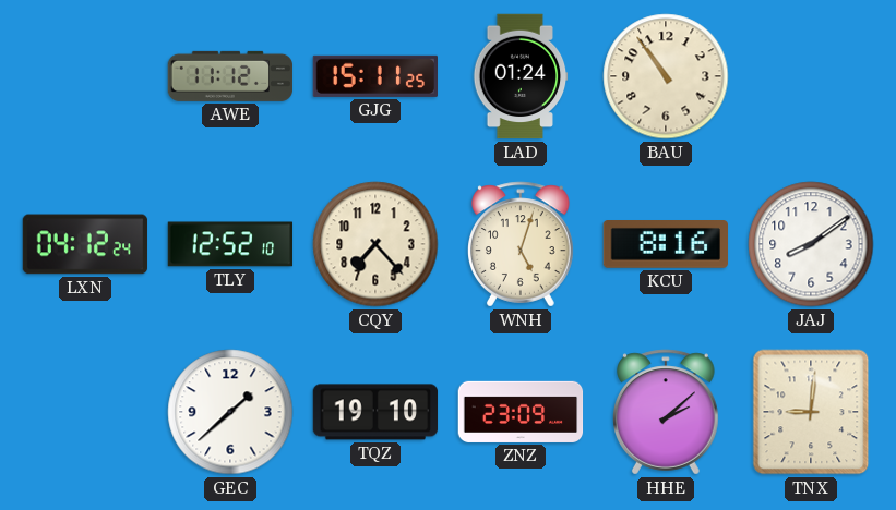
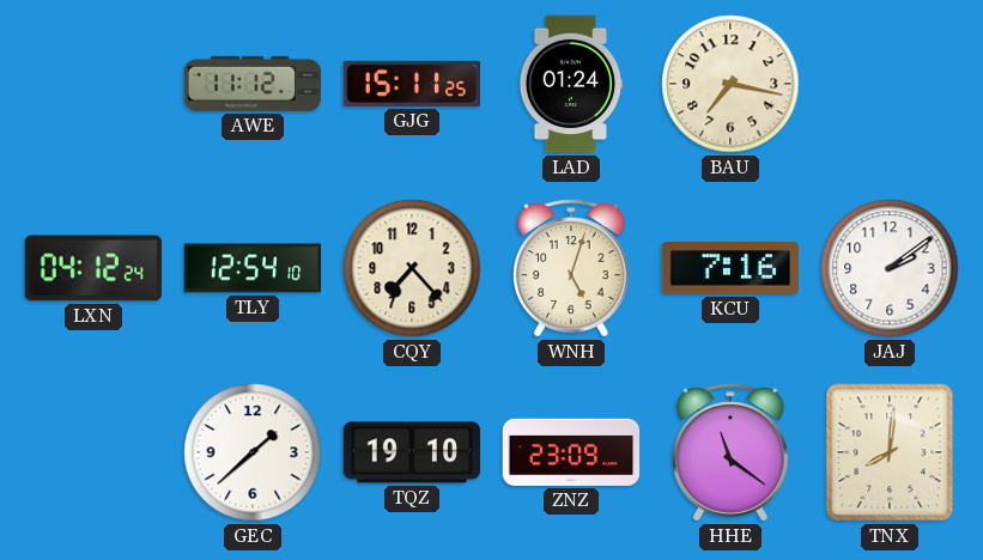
BAU: 10:54 -> 7:17 (730, 84)
TLY: 12:52 -> 12:54 (253, 268)
KCU: 8:16 -> 7:16 (729, 269)
JAJ: 8:09 -> 2:09 (890, 268)
HHE: 2:08 -> 11:21 (732, 452)
TNX: 9:01 -> 8:01 (890, 452)
